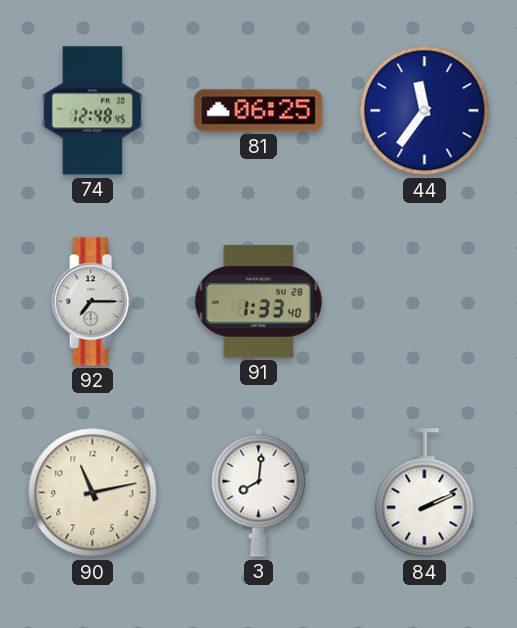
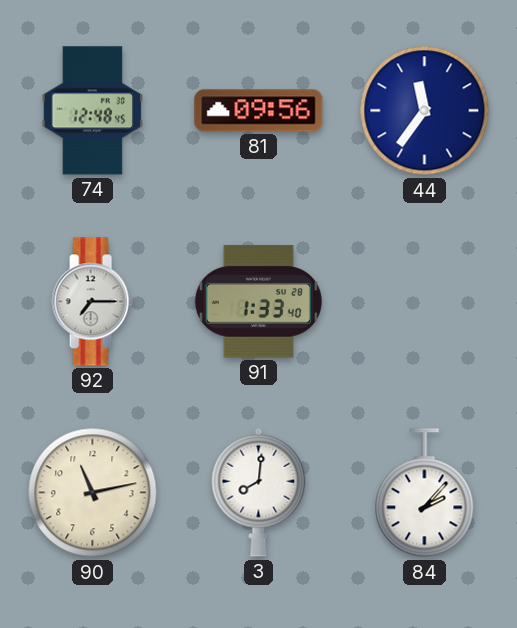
81: 06:25 -> 09:56 (259, 111)
84: 2:11 -> 2:07 (425, 493)
